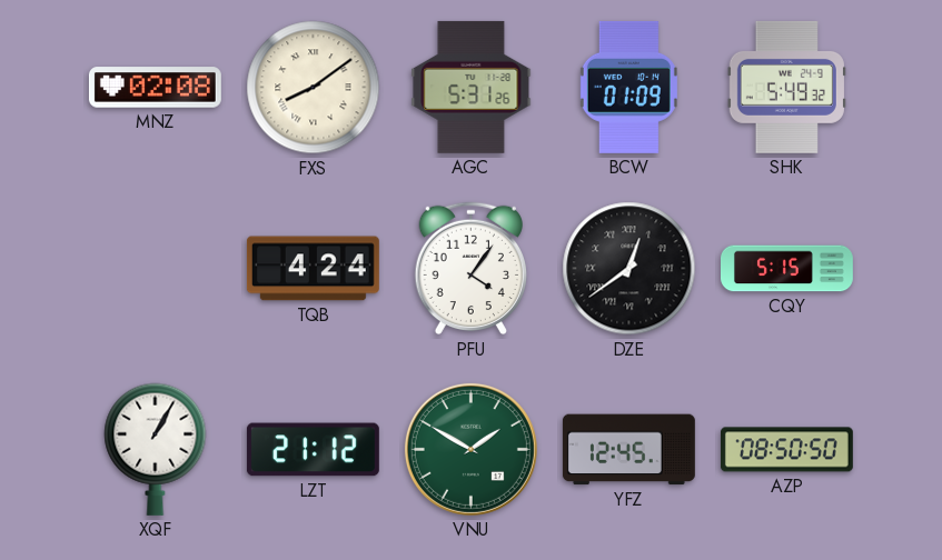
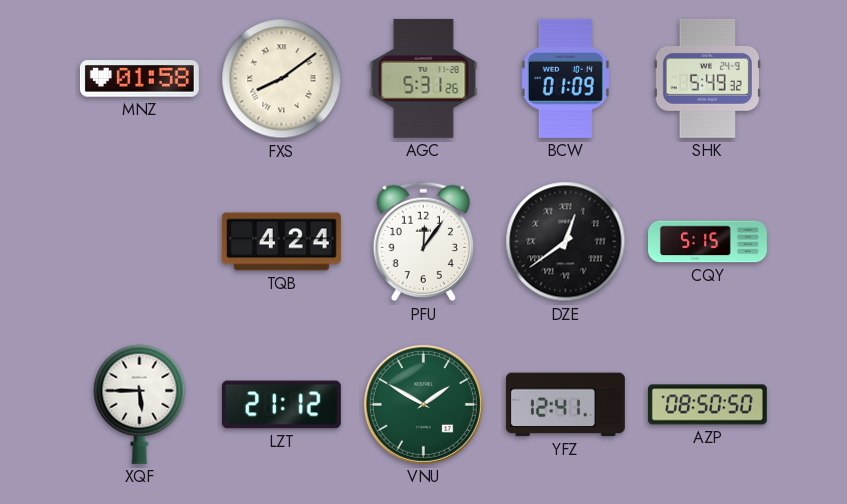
MNZ: 02:08 -> 01:58 (139, 79)
PFU: 4:06 -> 12:06 (423, 242)
XQF: 1:05 -> 5:45 (140, 404)
YFZ: 12:45 -> 12:41 (565, 405)
